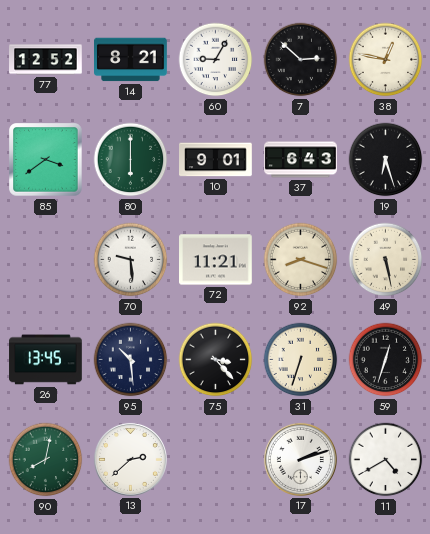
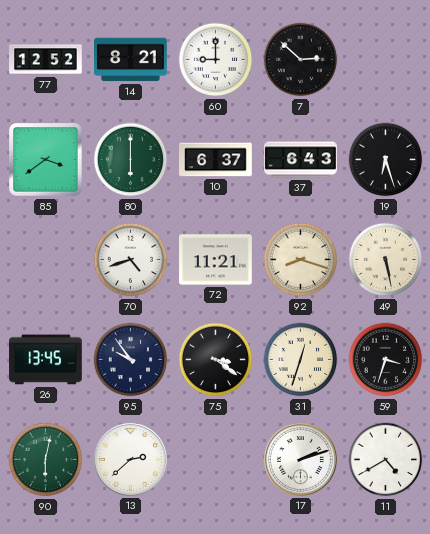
60: 9:05 -> 9:00 (216, 60)
38: 12:47 -> none (386, 60)
10: 9:01 -> 6:37 (216, 160)
70: 9:29 -> 4:42 (131, 260)
95: 10:29 -> 9:54 (131, 360)
75: 3:23 -> 3:21 (216, 360)
31: 6:33 -> 12:33 (301, 360)
59: 12:33 -> 3:33 (386, 360)
90: 8:02 -> 6:02 (46, 460)
